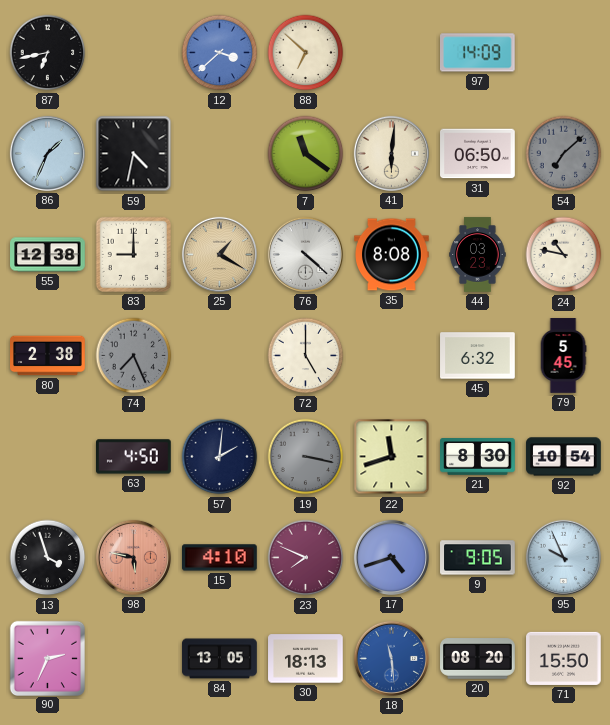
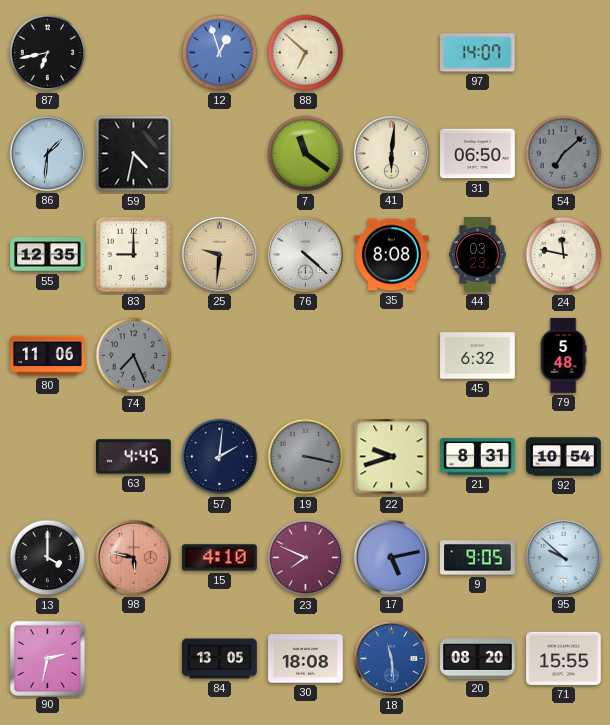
12: 3:38 -> 12:57 (220, 53)
97: 14:09 -> 14:07 (478, 53)
86: 1:34 -> 1:31 (47, 153)
55: 12:38 -> 12:35 (48, 255)
25: 1:20 -> 9:31 (219, 254)
24: 10:47 -> 11:47 (564, 255)
80: 2:38 -> 11:06 (48, 356)
72: 5:00 -> none (306, 356)
79: 5:45 -> 5:48 (563, 356)
63: 4:50 -> 4:45 (134, 457)
22: 11:42 -> 9:42 (392, 457)
21: 8:30 -> 8:31 (478, 457)
13: 3:57 -> 4:00 (48, 558)
17: 4:42 -> 5:13 (391, 557)
95: 9:56 -> 9:52 (563, 557)
90: 2:34 -> 2:32 (47, 658)
30: 18:13 -> 18:08 (306, 659)
71: 15:50 -> 15:55 (564, 658)
